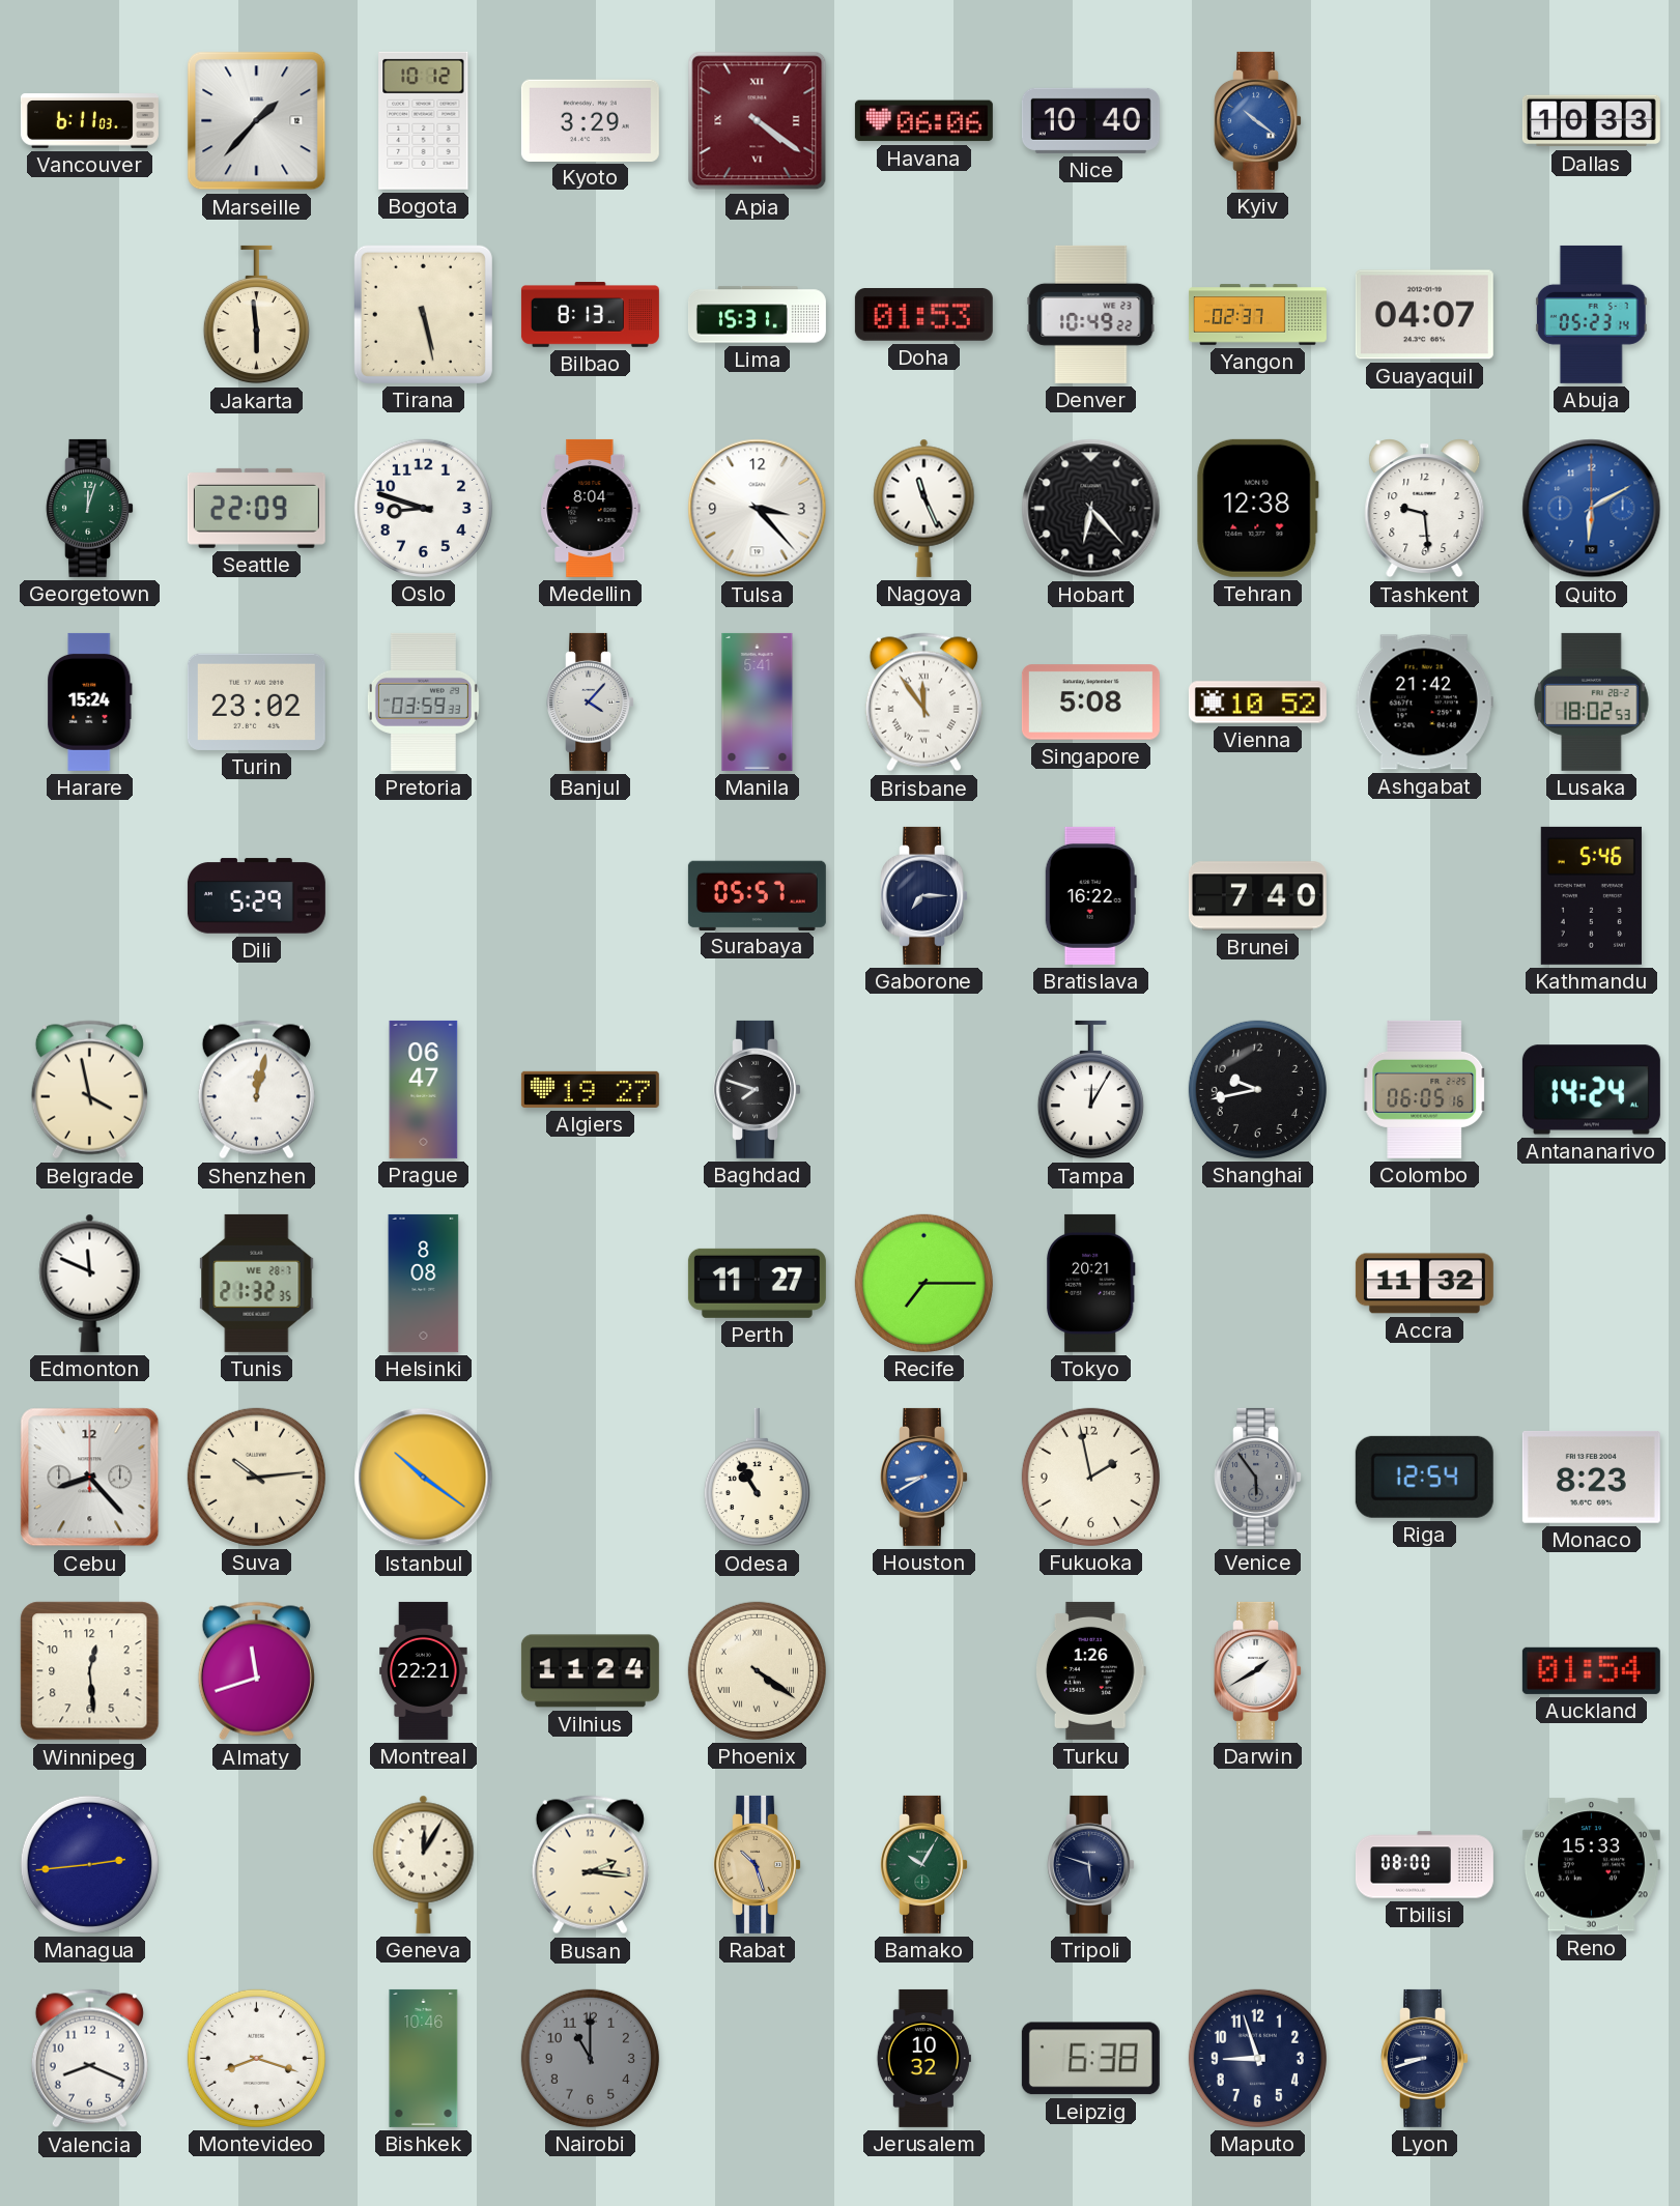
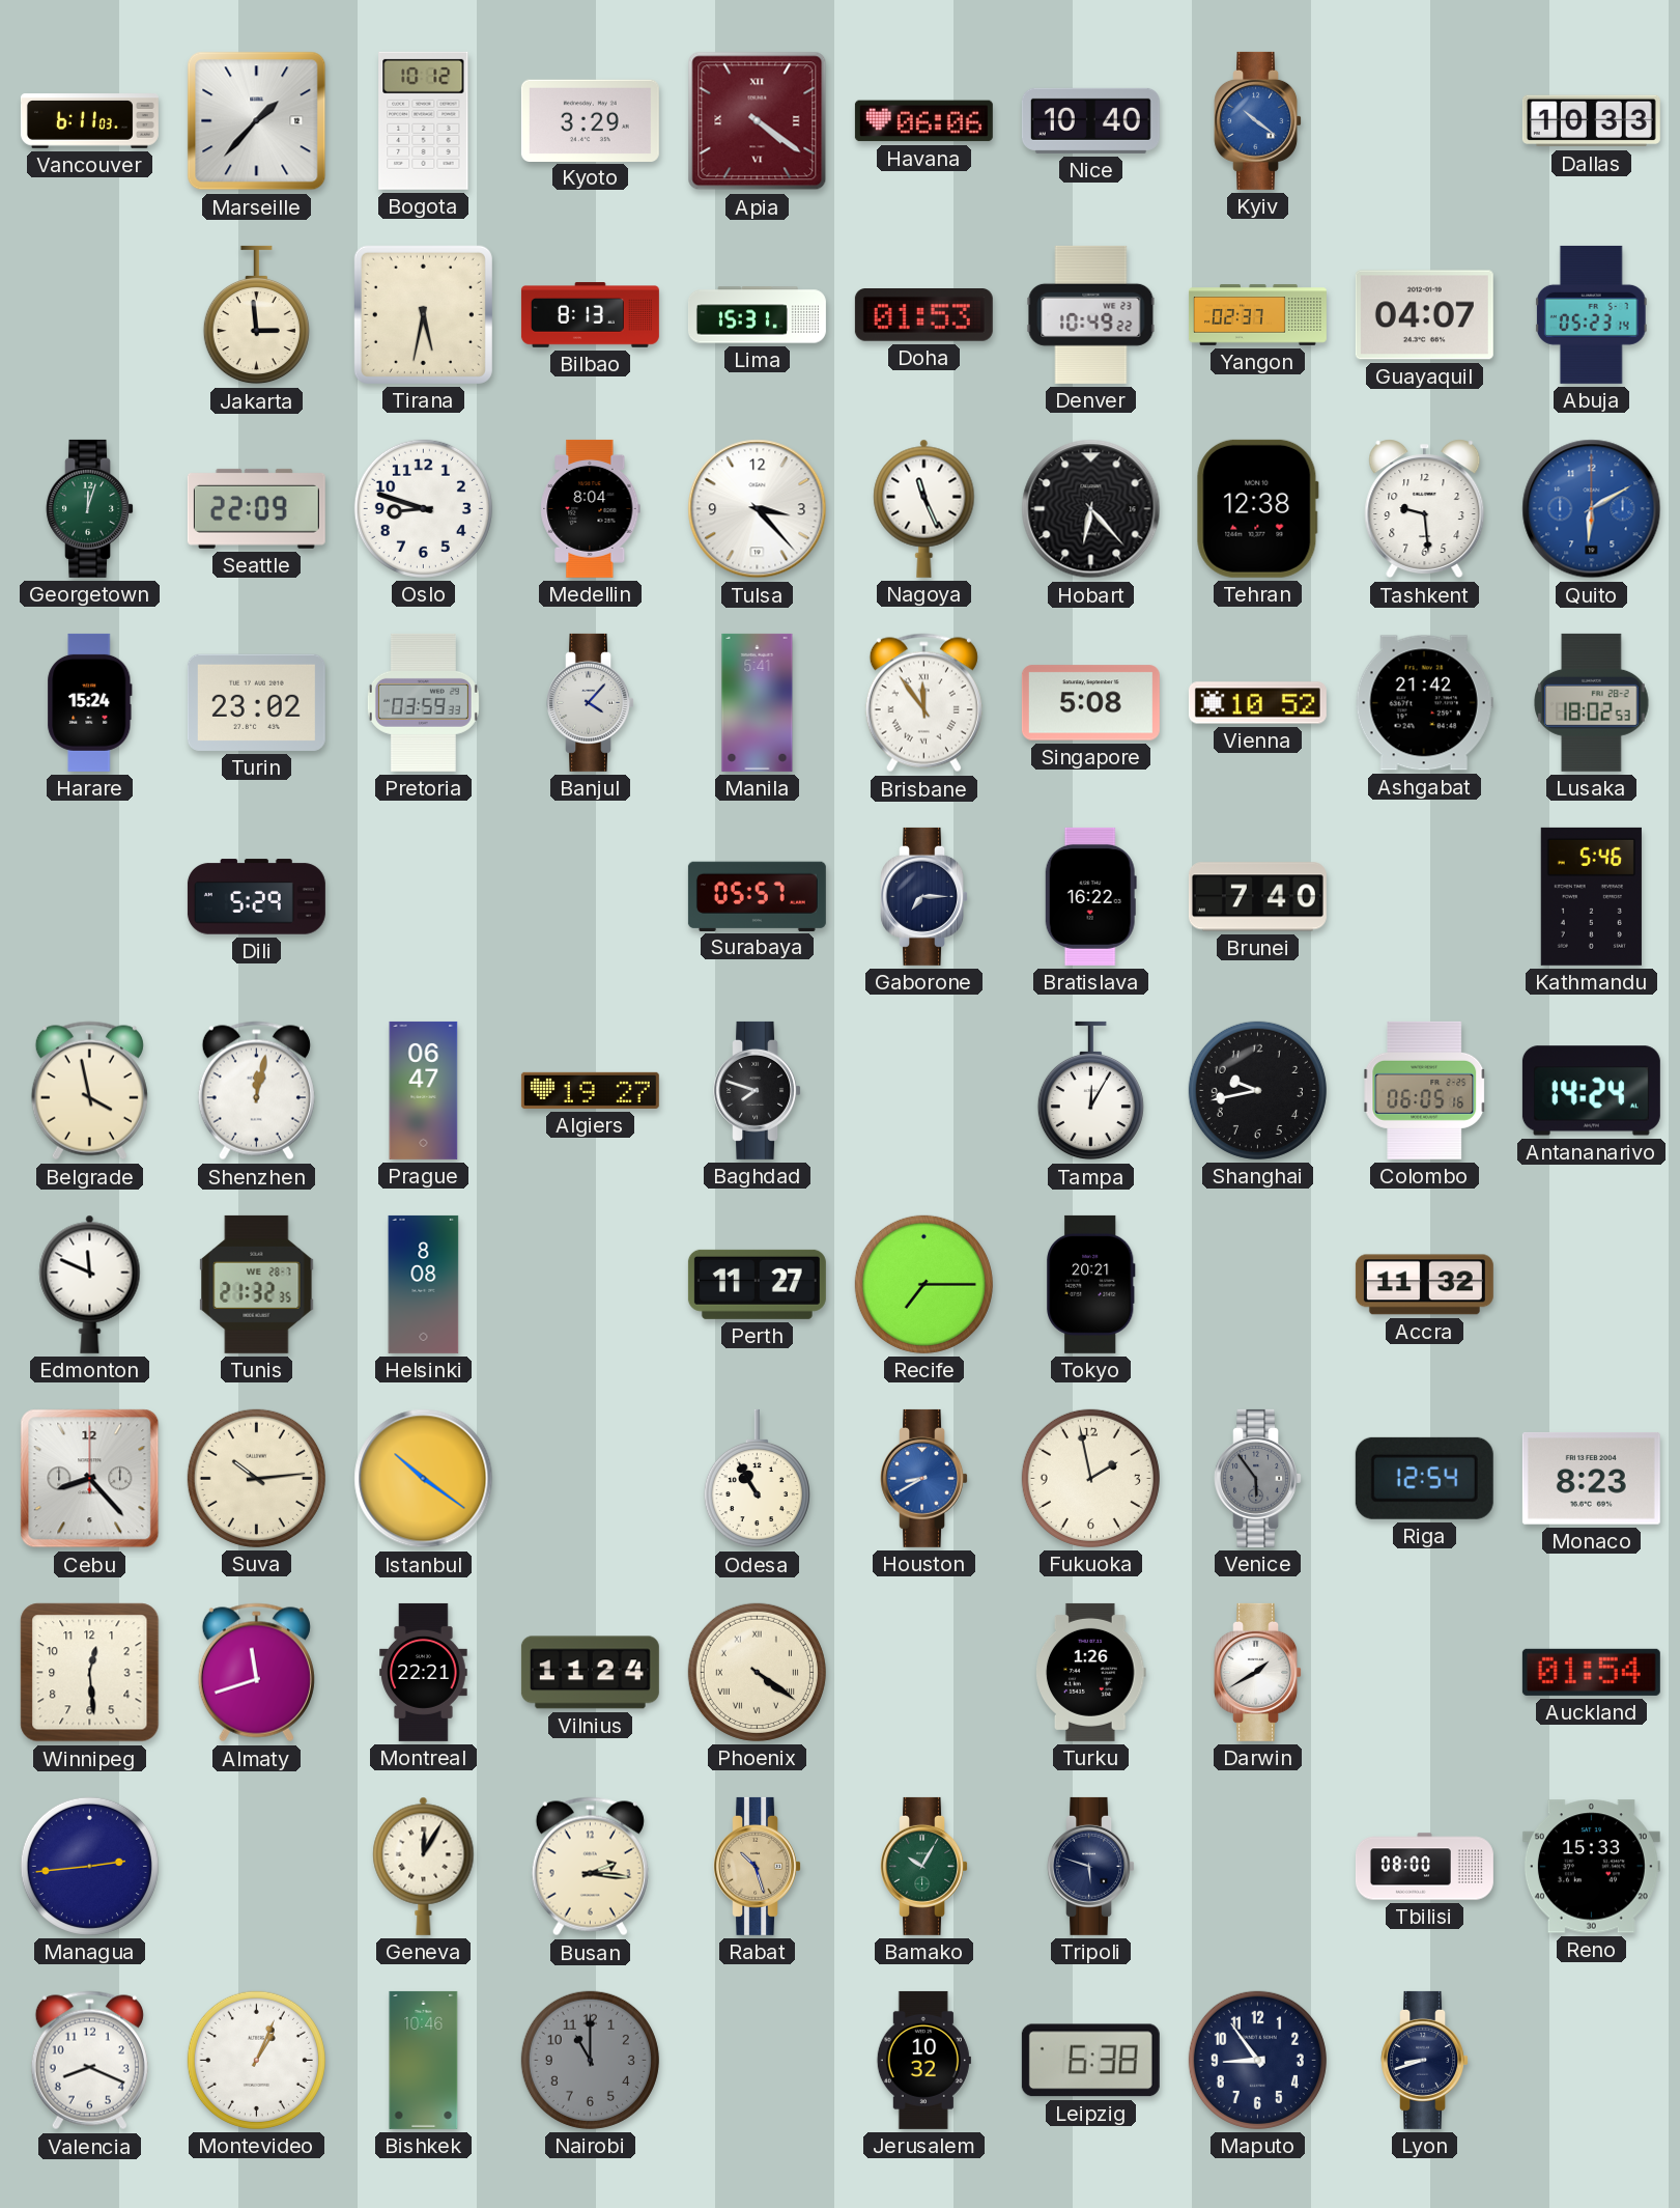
Jakarta: 5:59 -> 2:59 (256, 315)
Tirana: 5:28 -> 5:32 (423, 314)
Montevideo: 8:18 -> 1:04 (256, 2060)
Maputo: 8:57 -> 8:54 (1257, 2060)
